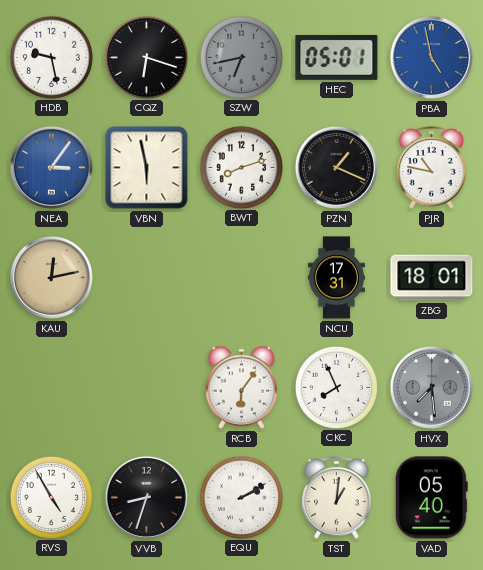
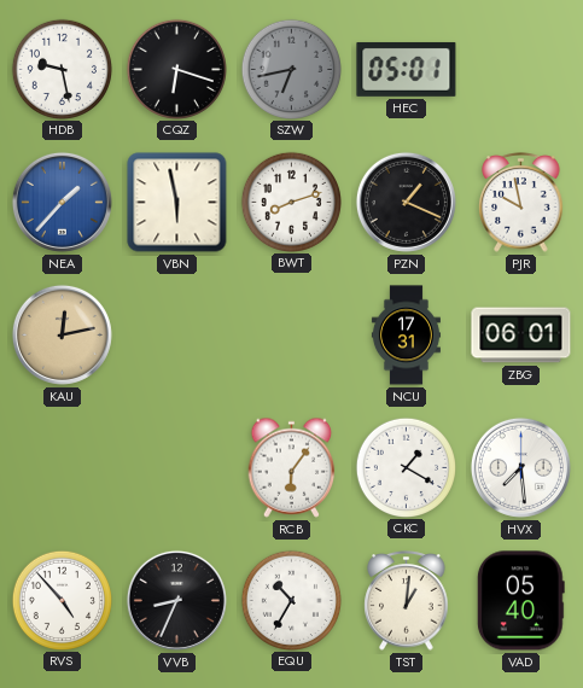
PBA: 4:58 -> none (431, 57)
NEA: 3:06 -> 1:37 (62, 202)
PJR: 10:47 -> 9:58 (521, 203)
ZBG: 18:01 -> 06:01 (521, 336)
CKC: 7:56 -> 1:20 (406, 467)
HVX dial: grey -> white (520, 467)
RVS: 4:55 -> 4:53 (62, 600)
VVB: 8:33 -> 8:34 (176, 600)
EQU: 2:10 -> 10:35 (291, 600)
